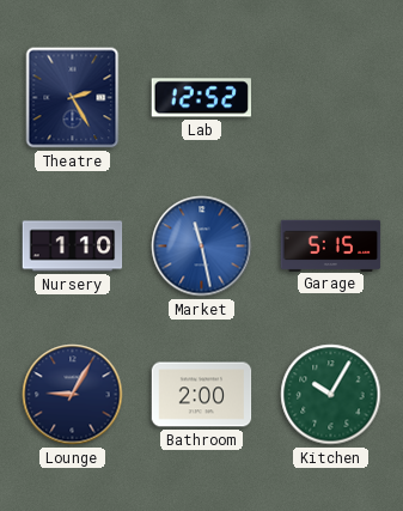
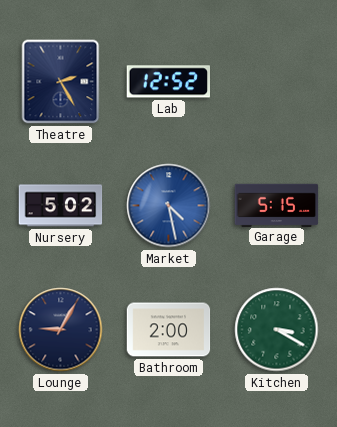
Nursery: 1:10 -> 5:02 (61, 206)
Market: 11:28 -> 4:28 (169, 206)
Kitchen: 10:05 -> 3:20 (277, 330)
